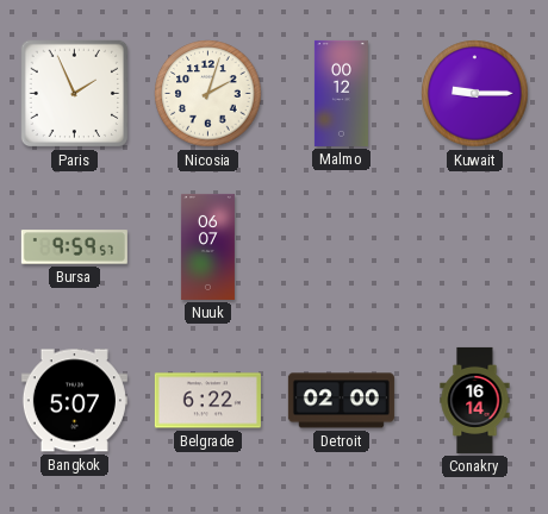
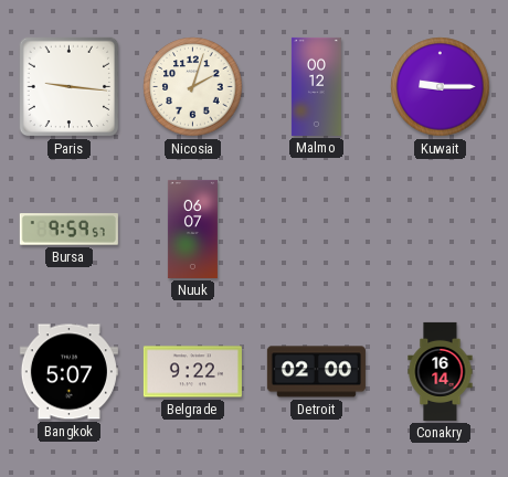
Paris: 1:56 -> 9:16 (70, 87)
Belgrade: 6:22 -> 9:22 (192, 372)
